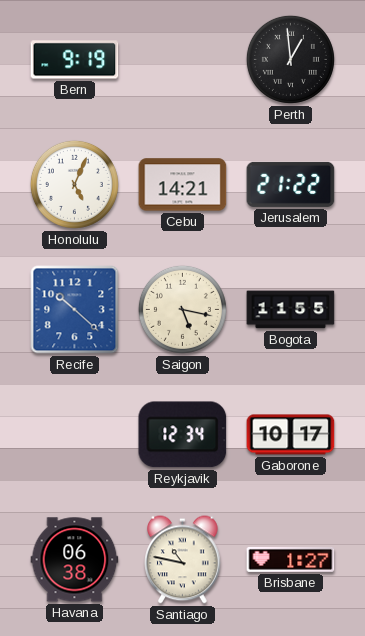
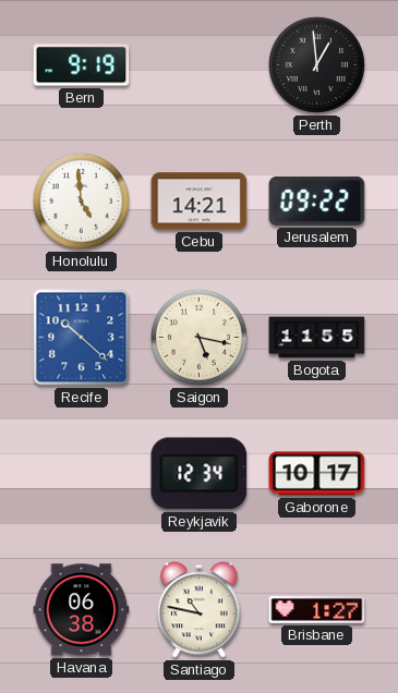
Honolulu: 5:04 -> 4:59 (81, 200)
Jerusalem: 21:22 -> 09:22 (317, 200)
